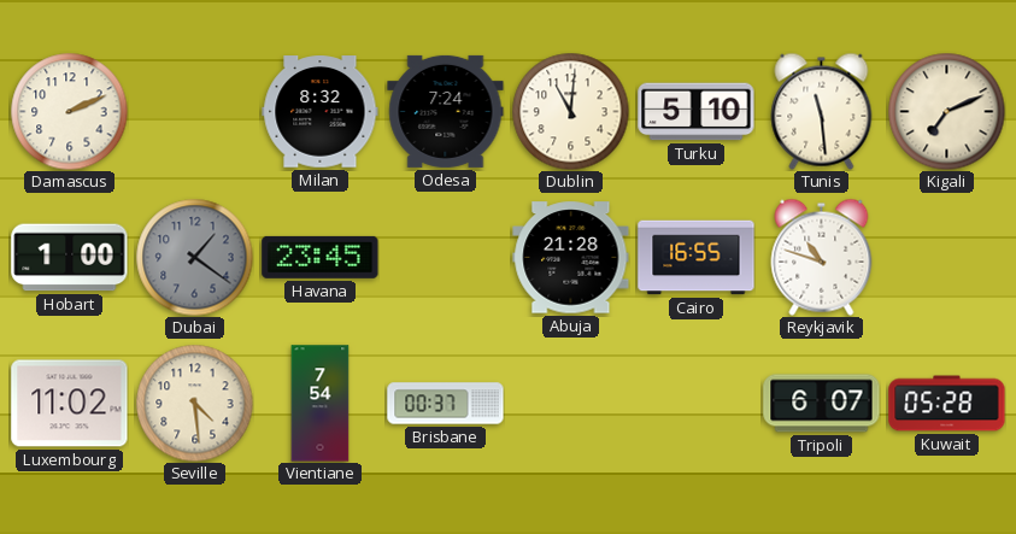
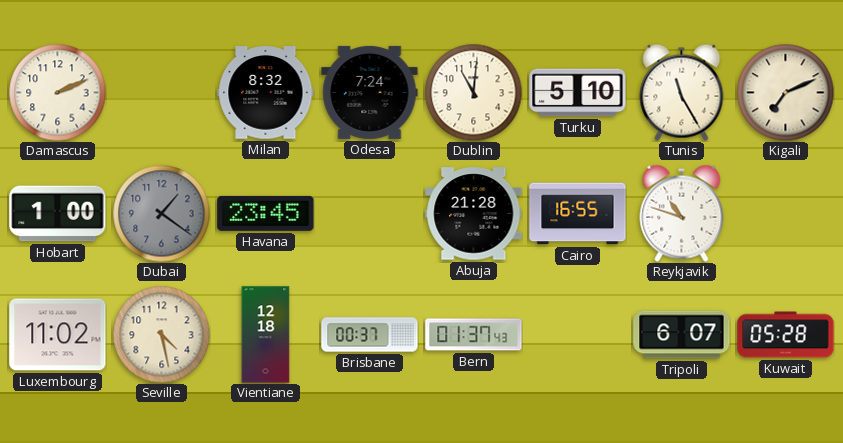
Tunis: 11:29 -> 11:25 (682, 92)
Seville: 4:29 -> 4:28 (161, 334)
Vientiane: 7:54 -> 12:18 (266, 335)
Bern: none -> 01:37 (474, 335)
